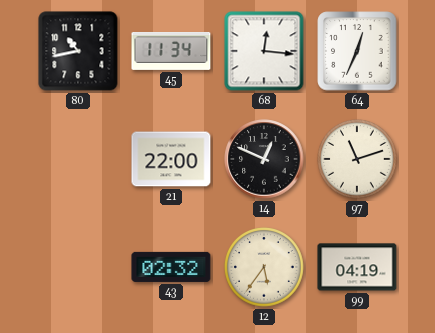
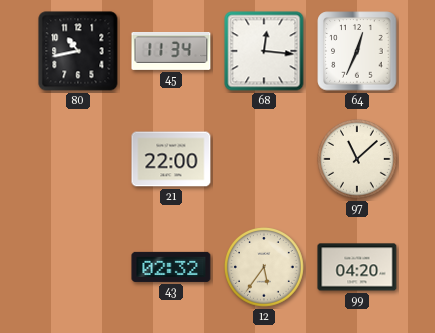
14: 12:49 -> none (264, 159)
97: 11:12 -> 11:08 (358, 160)
99: 04:19 -> 04:20 (357, 267)
